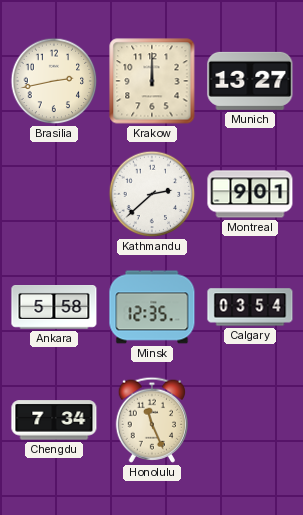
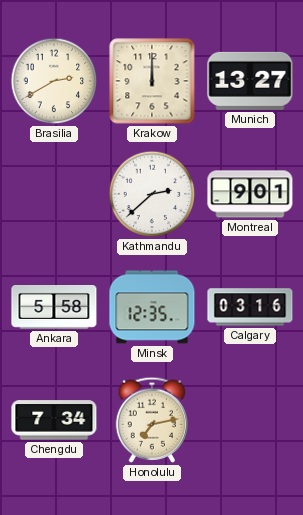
Brasilia: 2:43 -> 2:40 (54, 81)
Calgary: 03:54 -> 03:16 (250, 307)
Honolulu: 11:26 -> 7:13 (151, 420)
